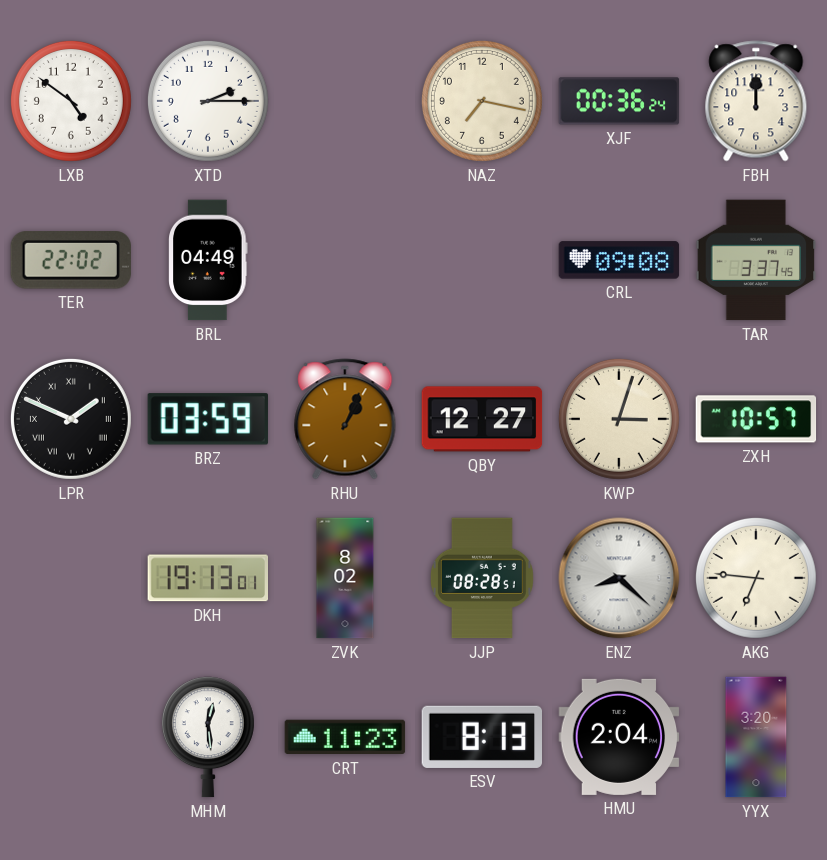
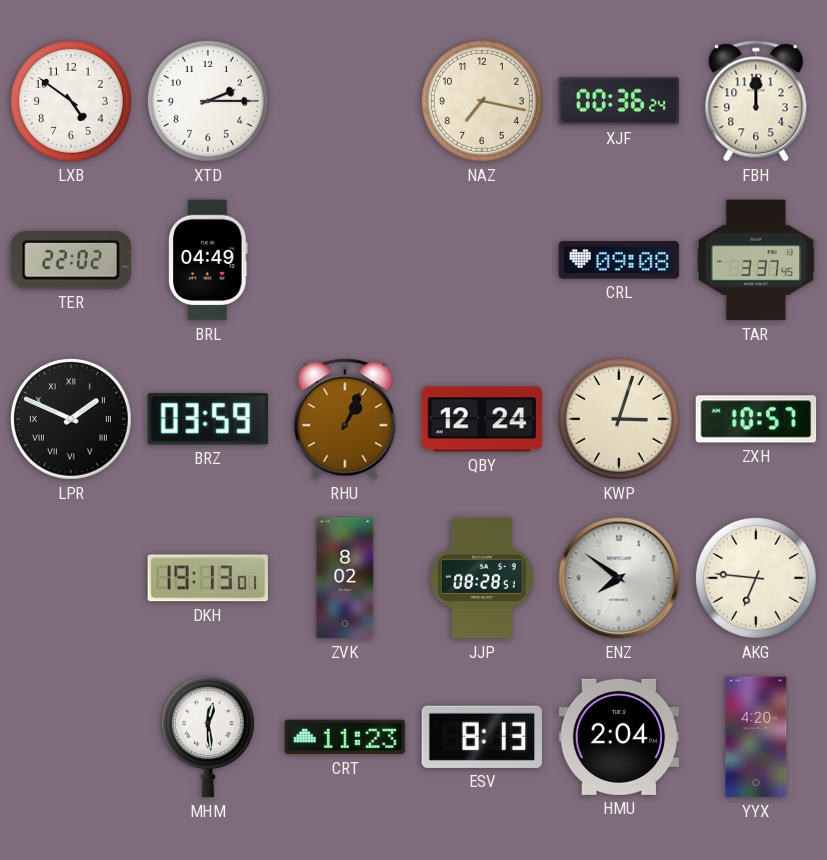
QBY: 12:27 -> 12:24 (482, 419)
ENZ: 8:22 -> 7:51 (619, 578)
YYX: 3:20 -> 4:20 (756, 737)
